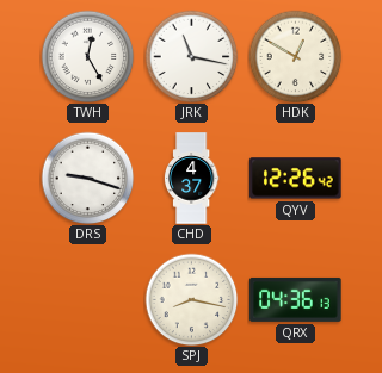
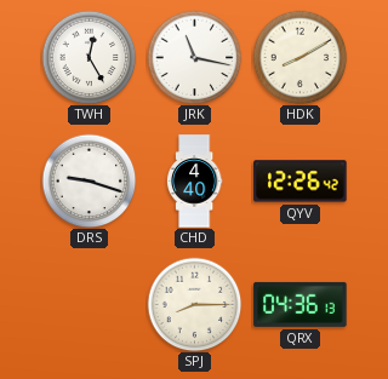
HDK: 12:50 -> 8:10 (299, 57)
CHD: 4:37 -> 4:40 (194, 182)
SPJ: 8:17 -> 8:15 (194, 304)
